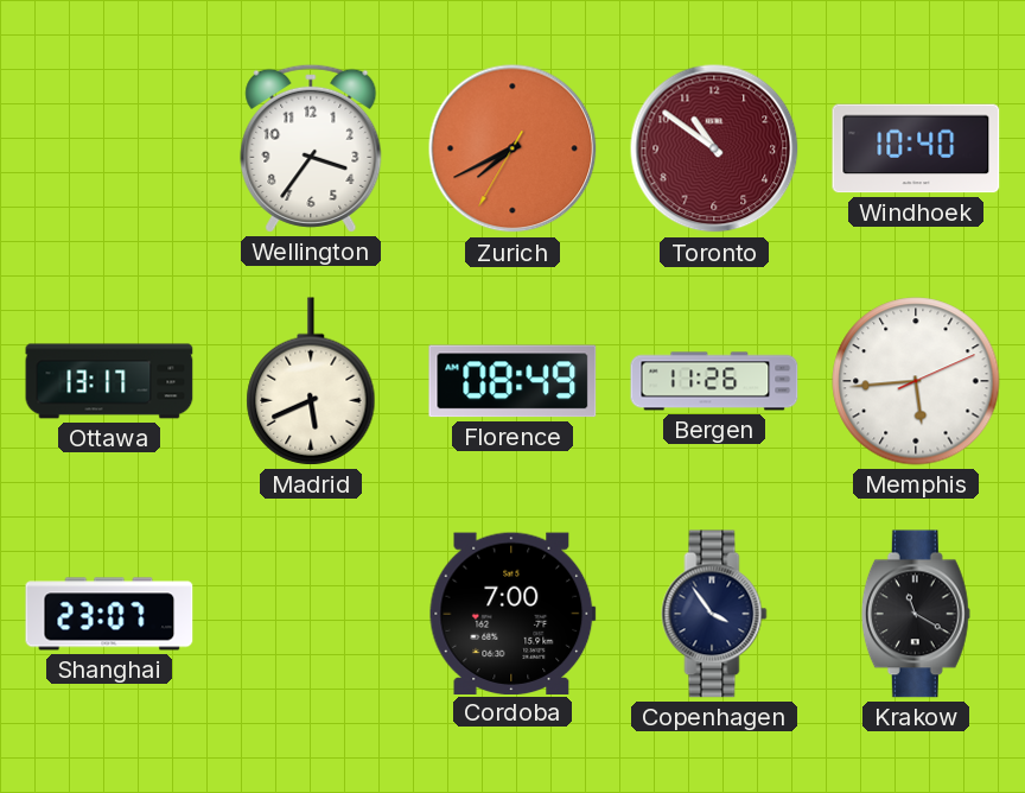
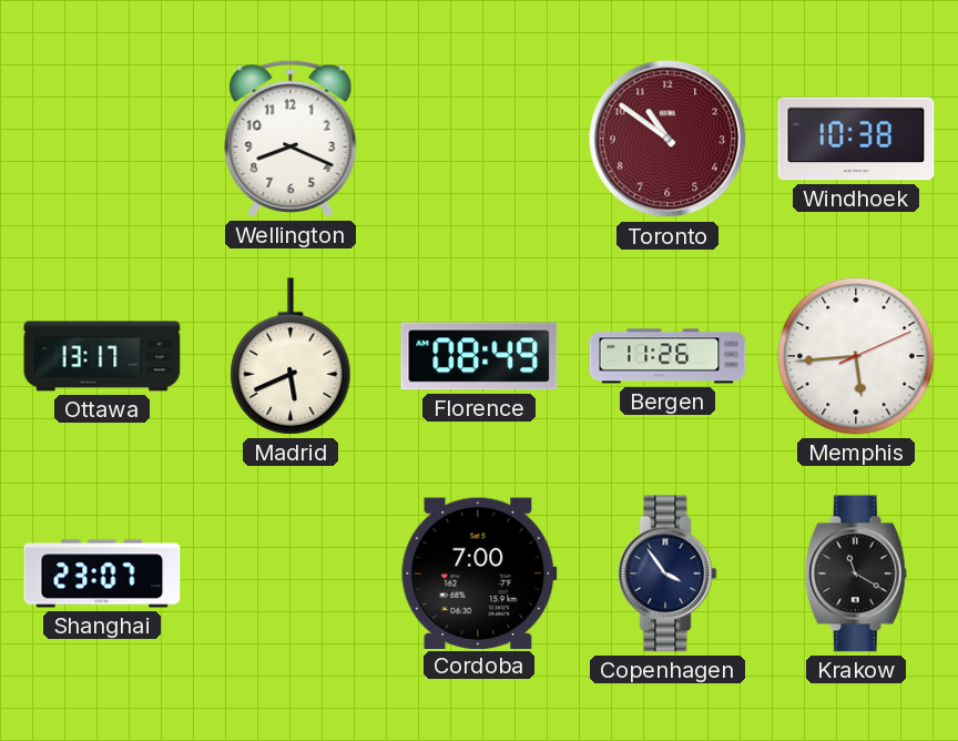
Wellington: 3:36 -> 8:19 (291, 139)
Zurich: 7:40 -> none (512, 148)
Windhoek: 10:40 -> 10:38 (856, 139)
